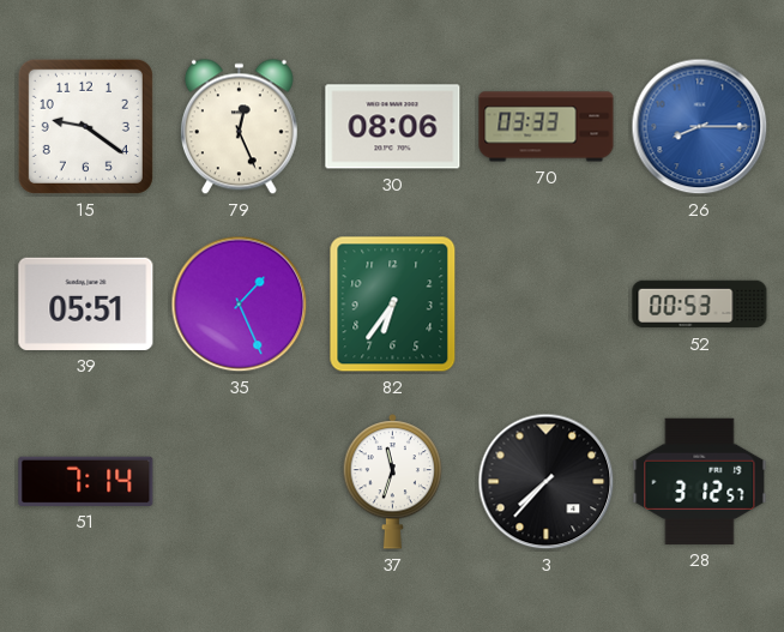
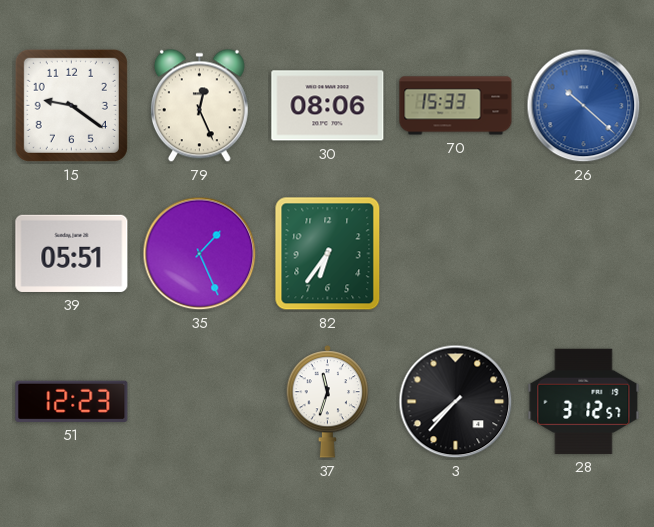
70: 03:33 -> 15:33 (456, 106)
26: 8:15 -> 10:22 (584, 106)
52: 00:53 -> none (700, 305)
51: 7:14 -> 12:23 (72, 401)
